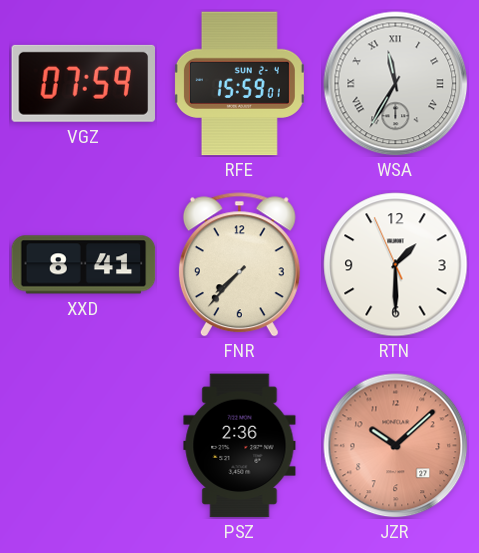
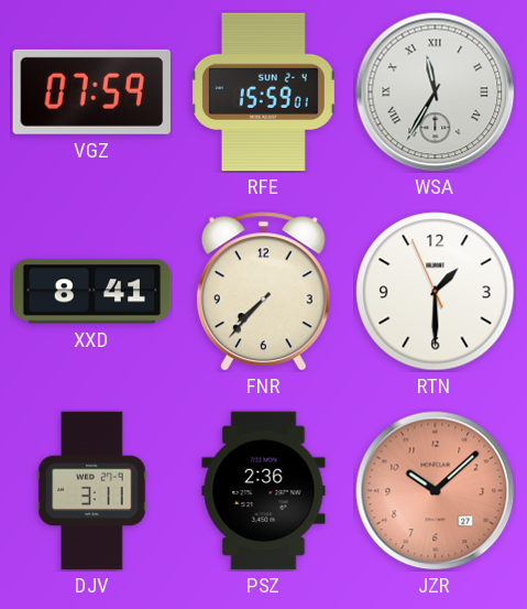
DJV: none -> 3:11 (92, 491)
